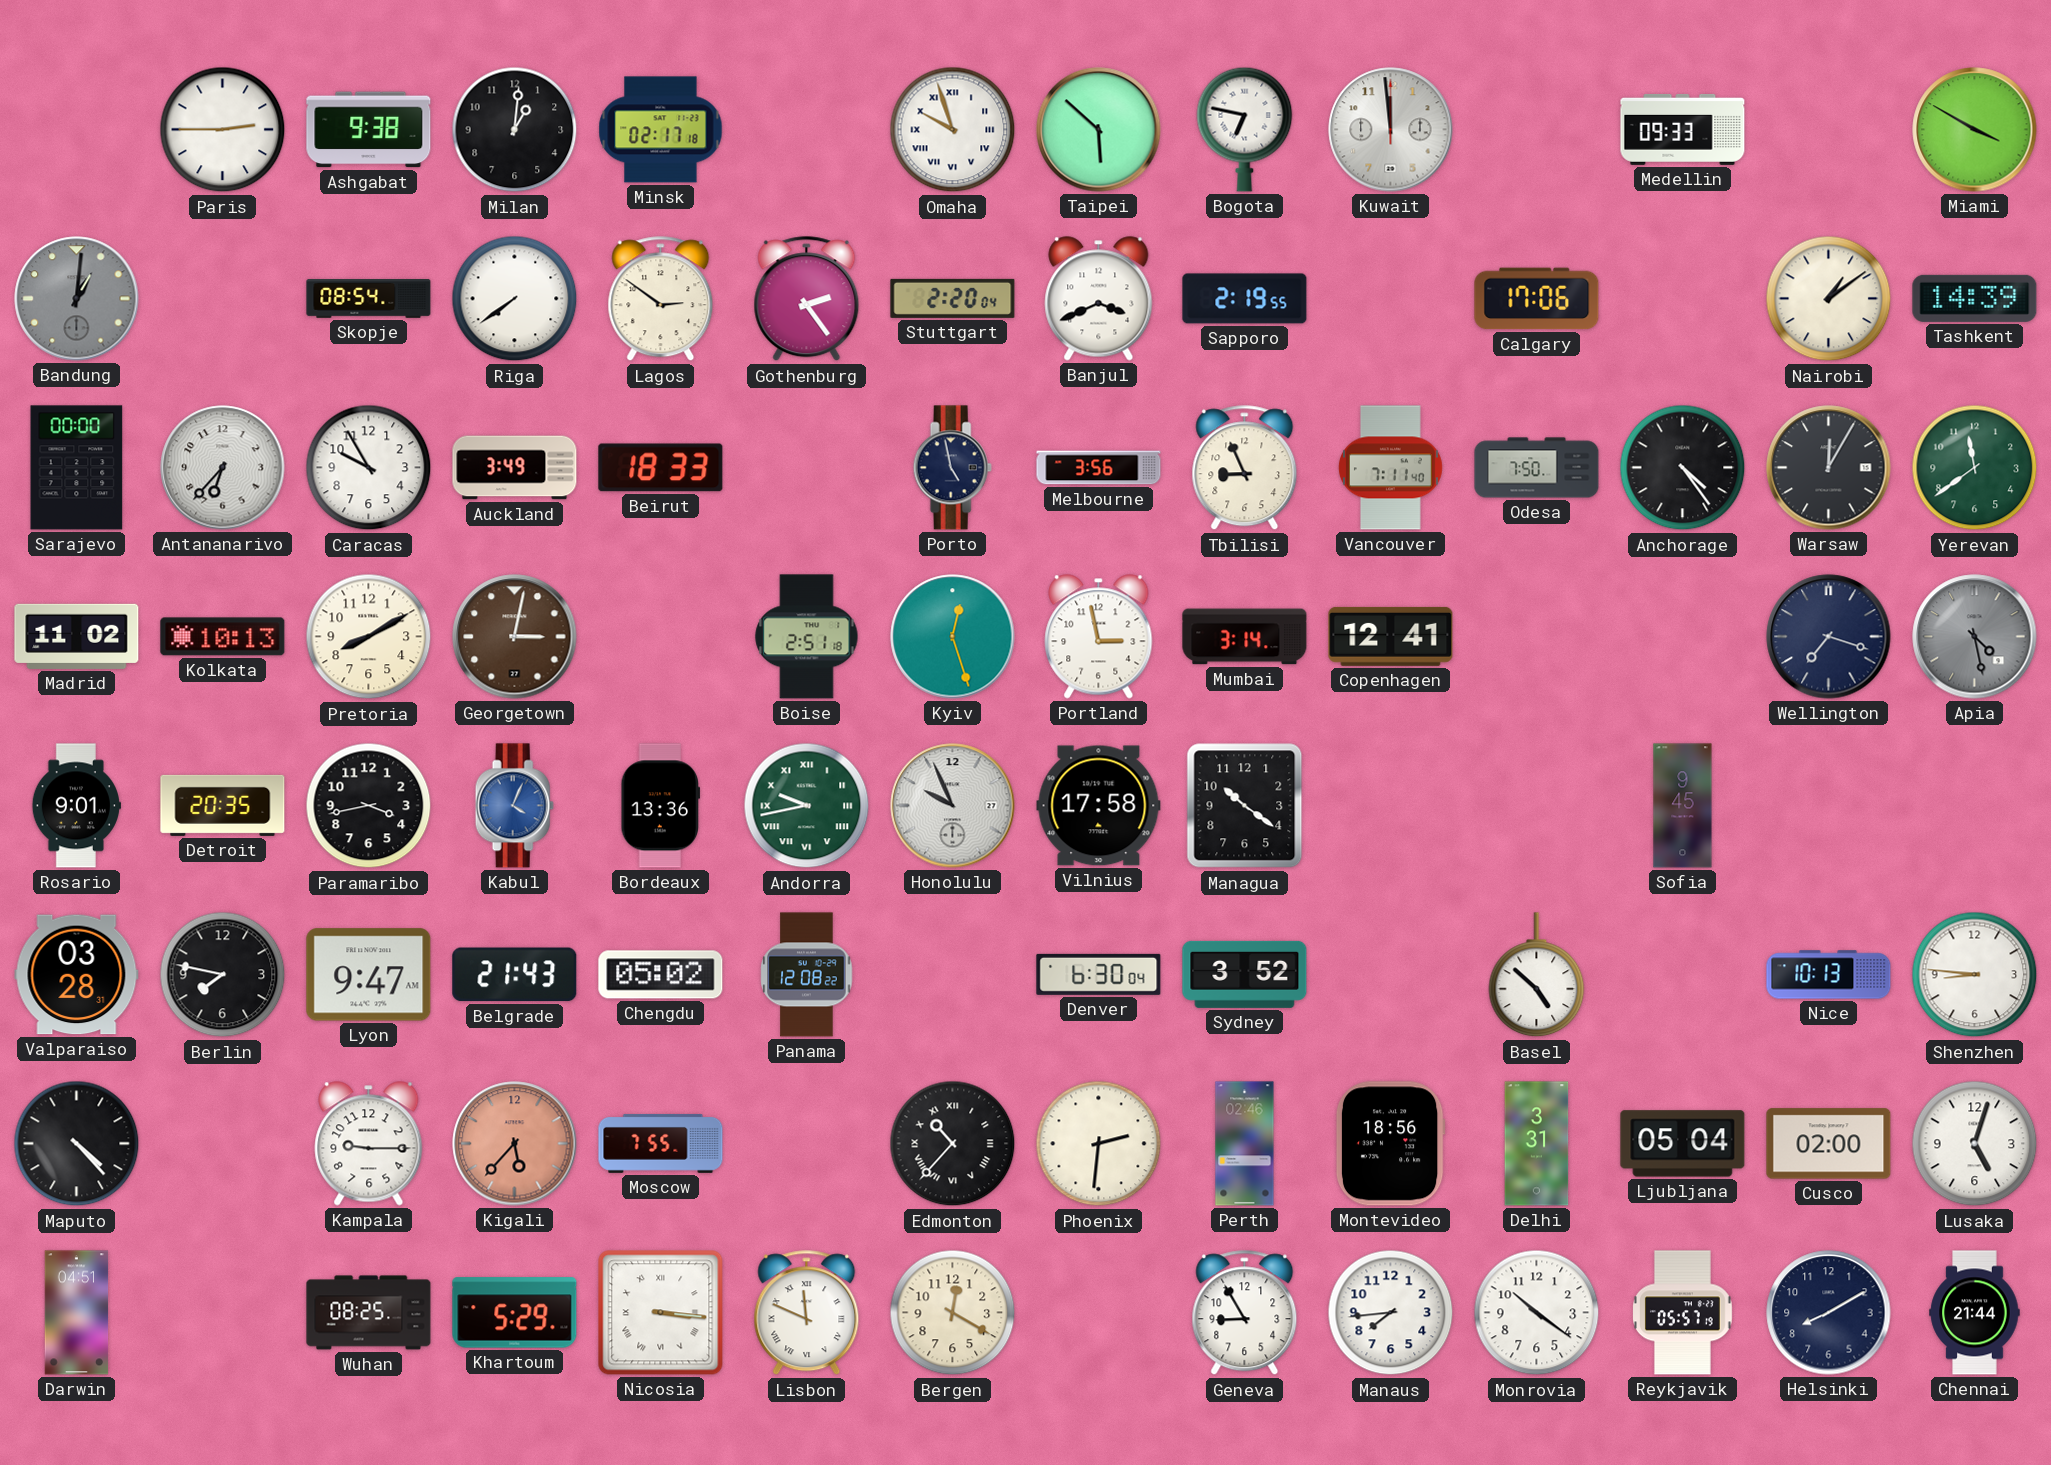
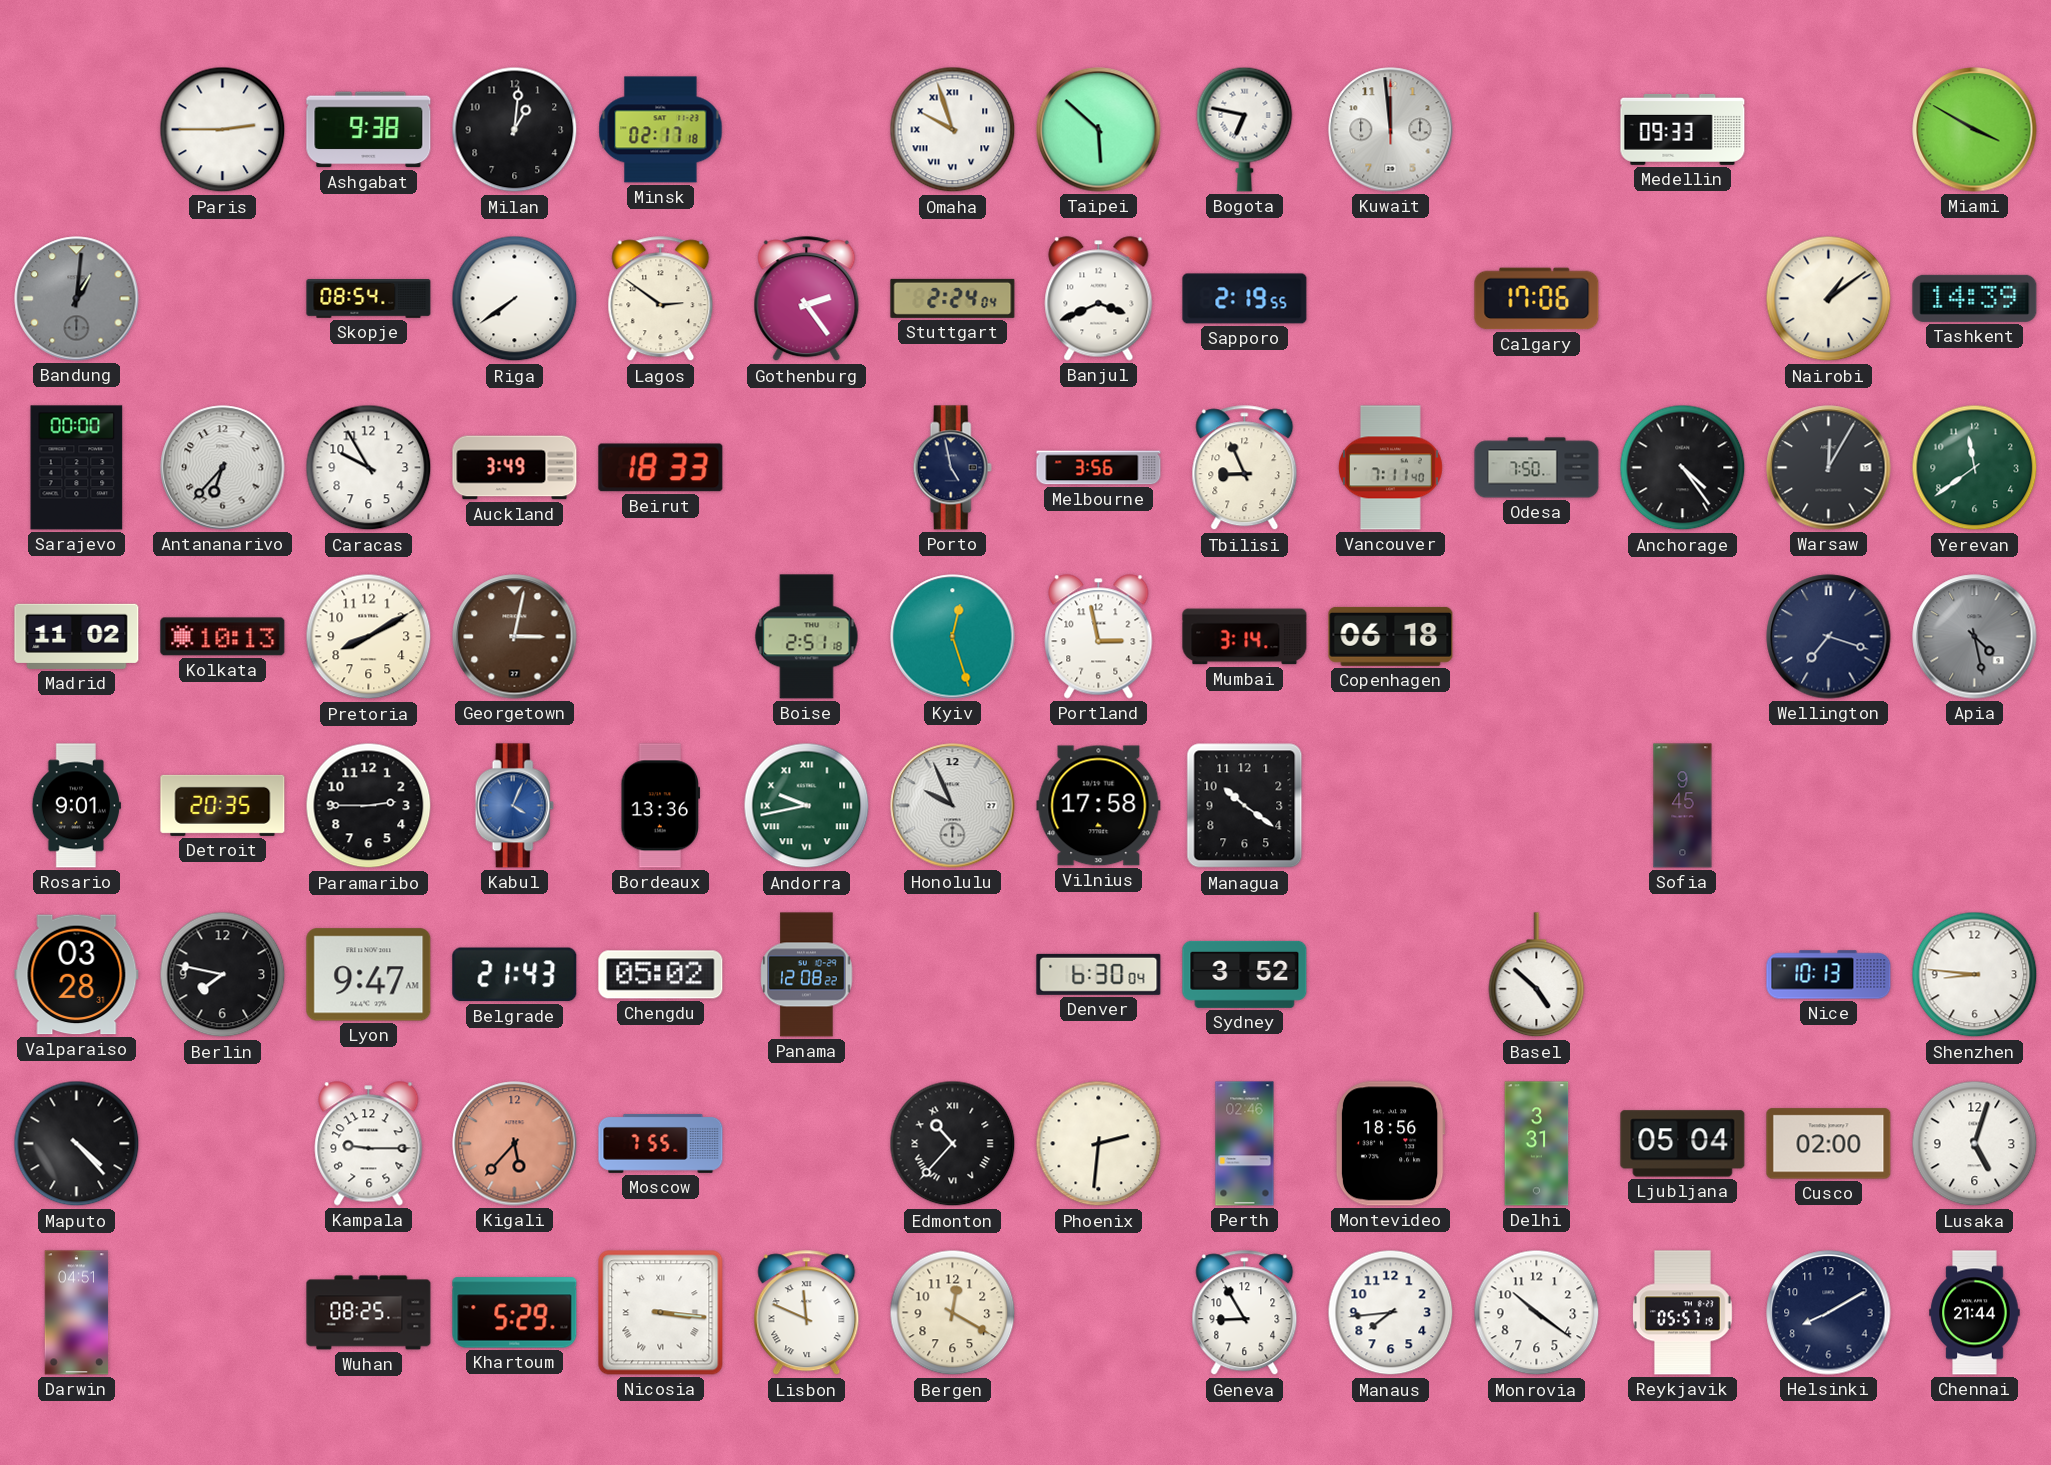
Stuttgart: 2:20 -> 2:24 (953, 298)
Copenhagen: 12:41 -> 06:18 (1391, 636)
Paramaribo: 3:43 -> 2:45 (369, 806)
